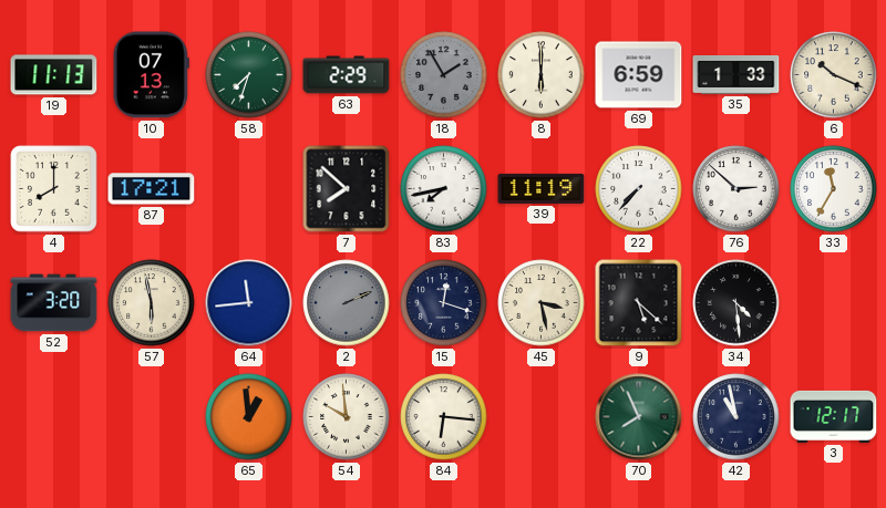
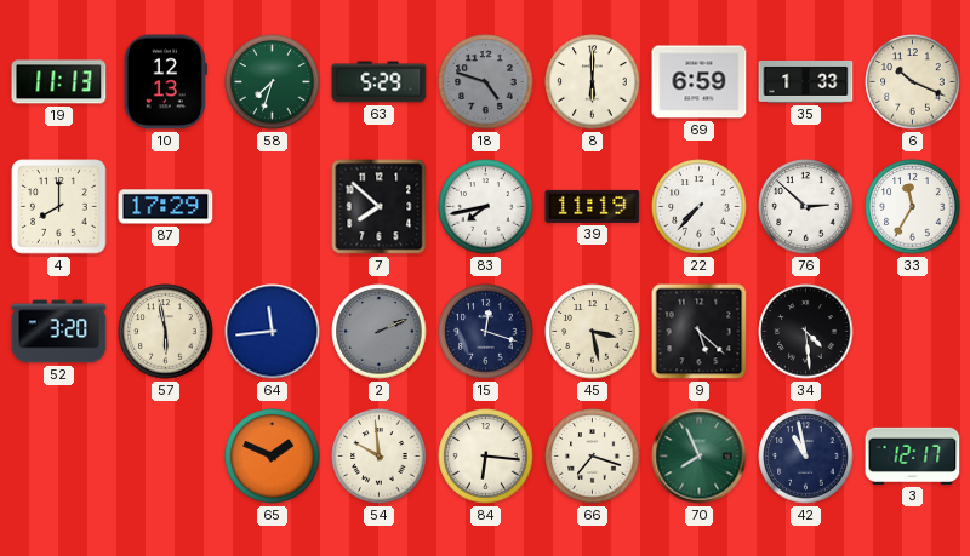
10: 07:13 -> 12:13 (165, 82)
63: 2:29 -> 5:29 (380, 82)
18: 1:55 -> 4:48 (486, 82)
87: 17:21 -> 17:29 (166, 207)
65: 12:59 -> 1:49 (273, 457)
66: none -> 7:18 (593, 457)
